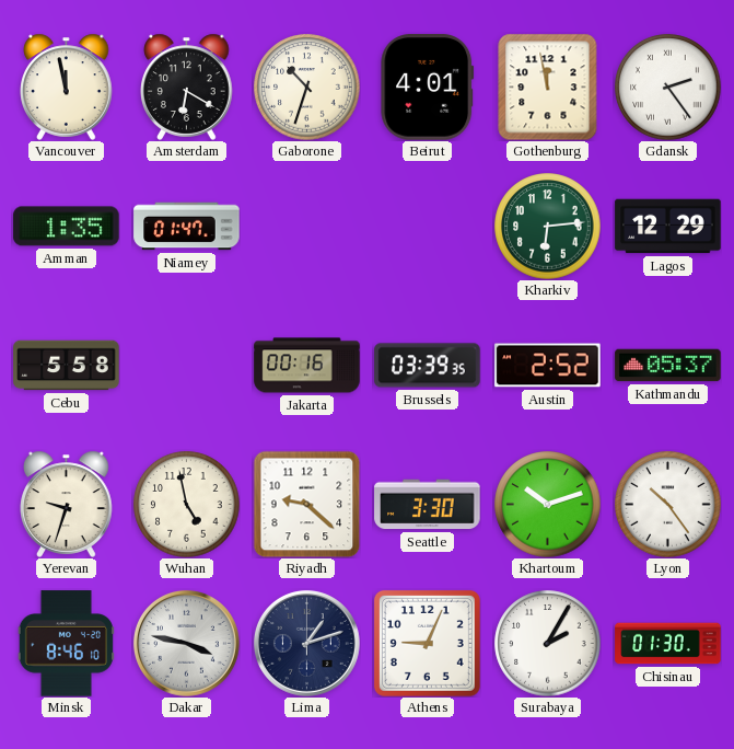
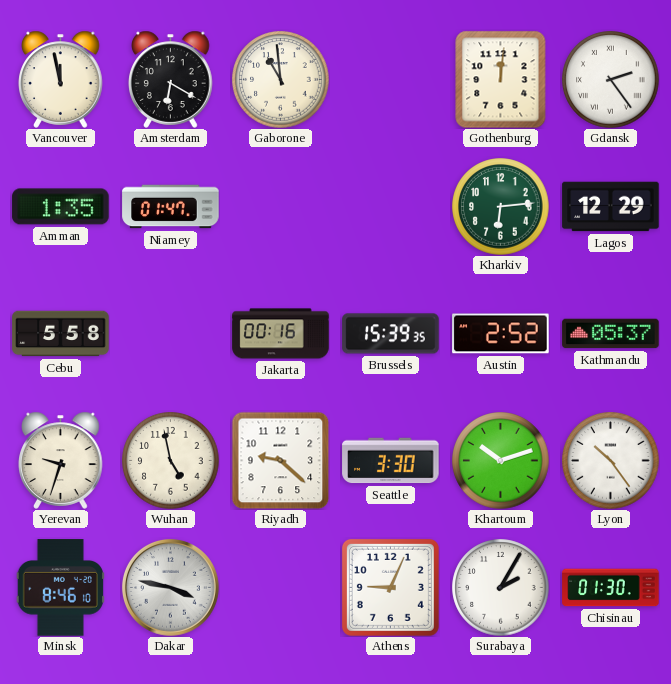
Gaborone: 10:33 -> 10:59 (281, 80)
Beirut: 4:01 -> none (428, 88)
Gothenburg: 11:58 -> 12:01 (501, 79)
Brussels: 03:39 -> 15:39 (391, 334)
Lima: 1:12 -> none (306, 643)
